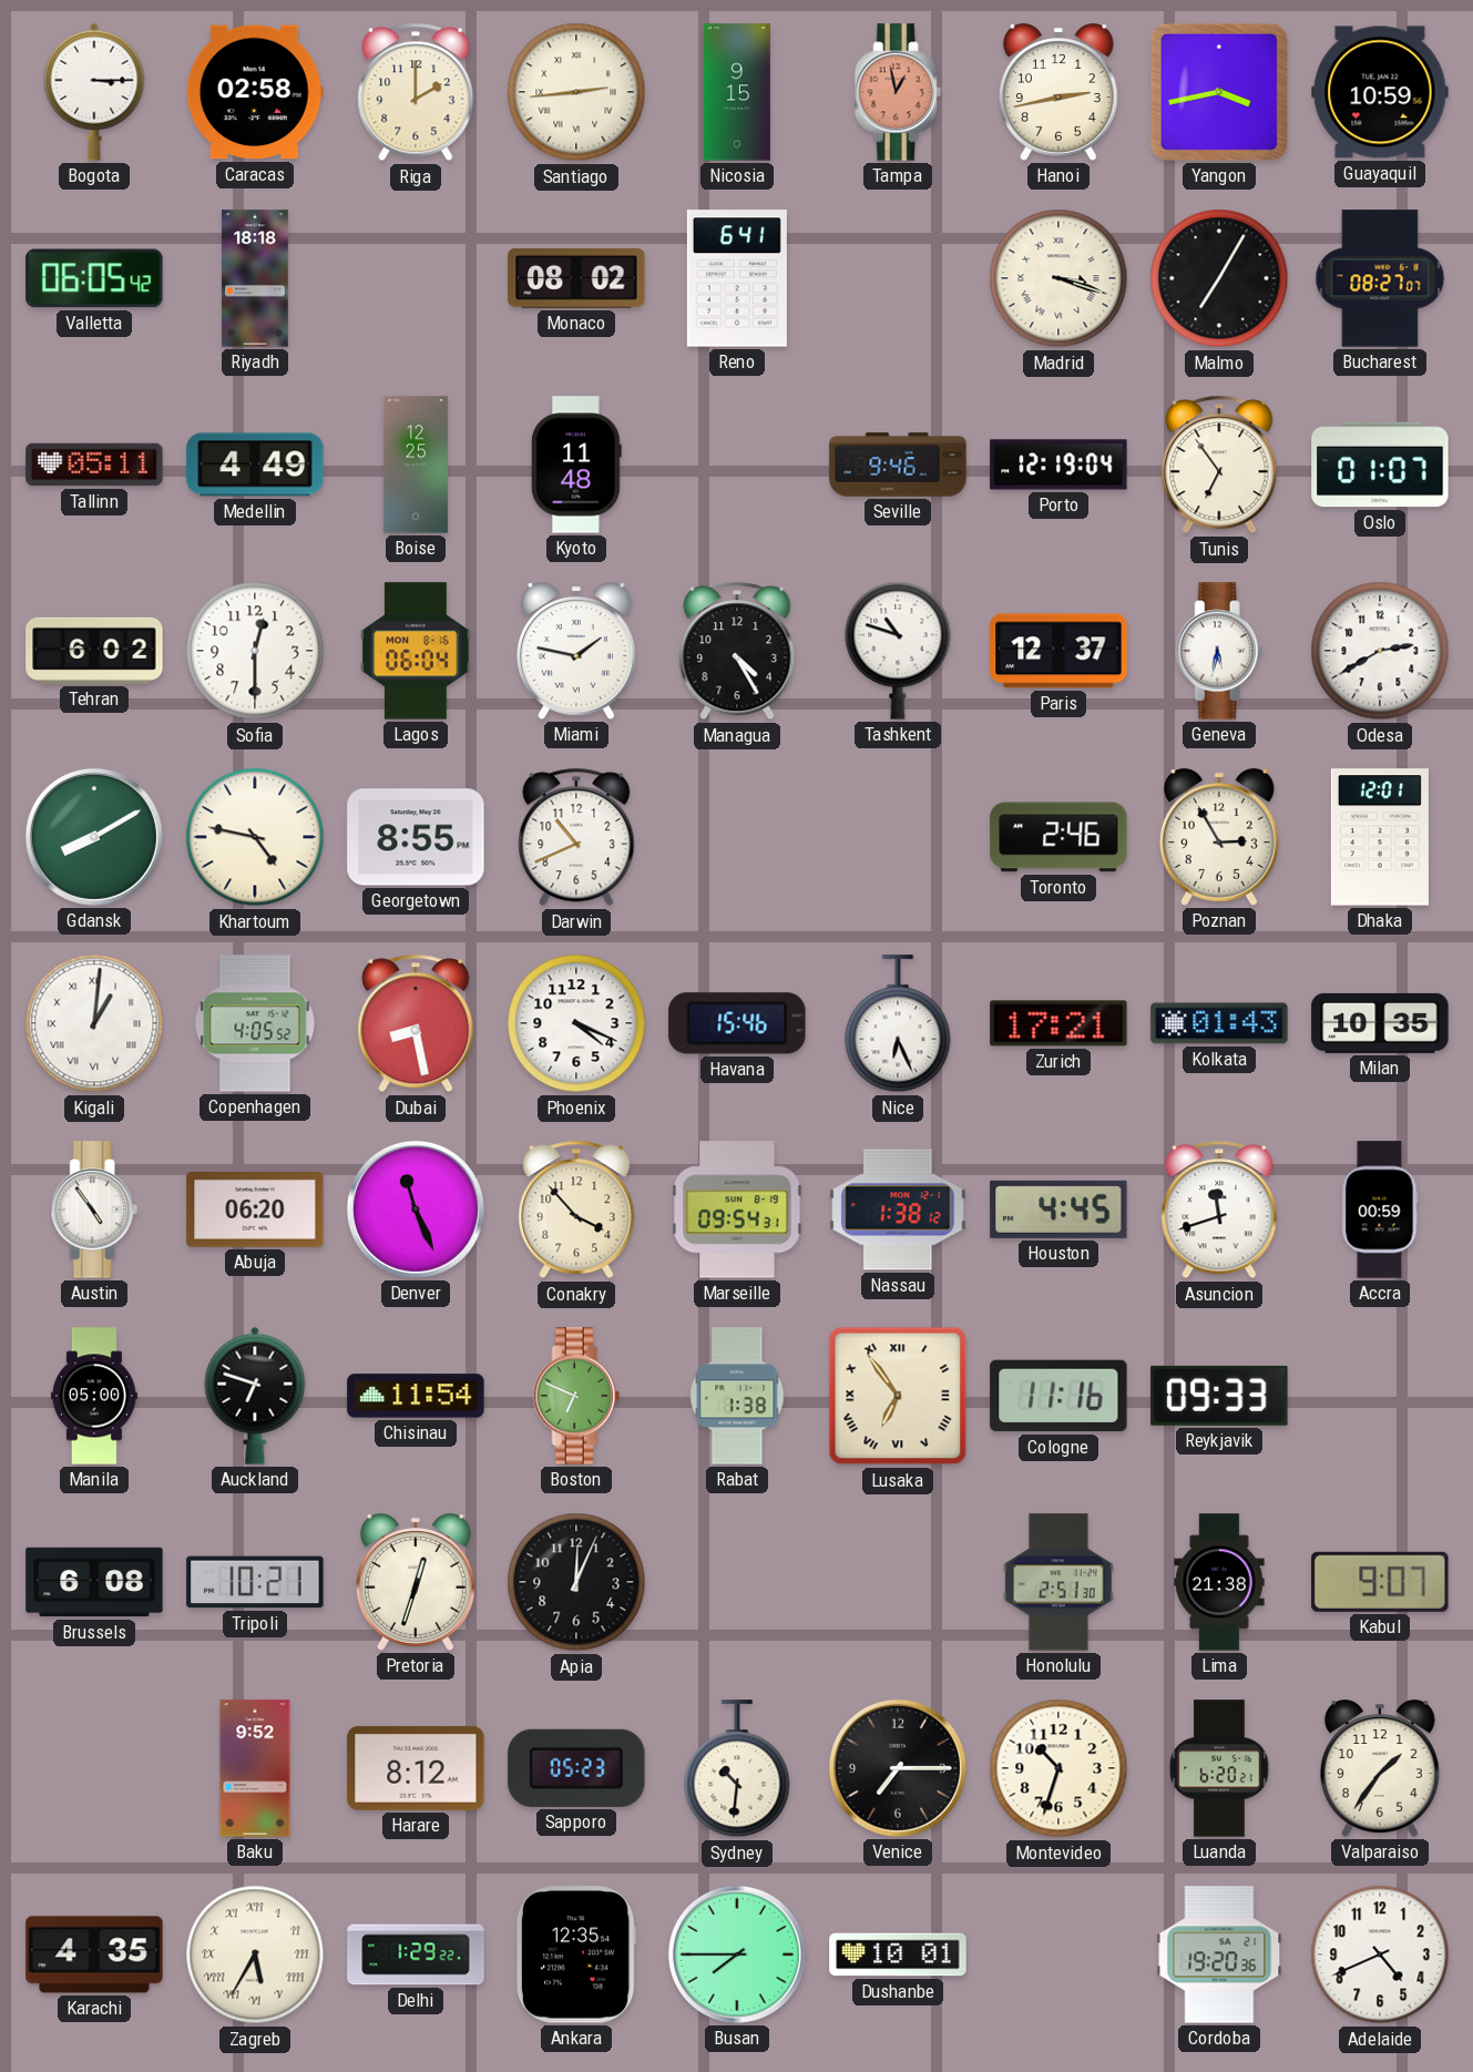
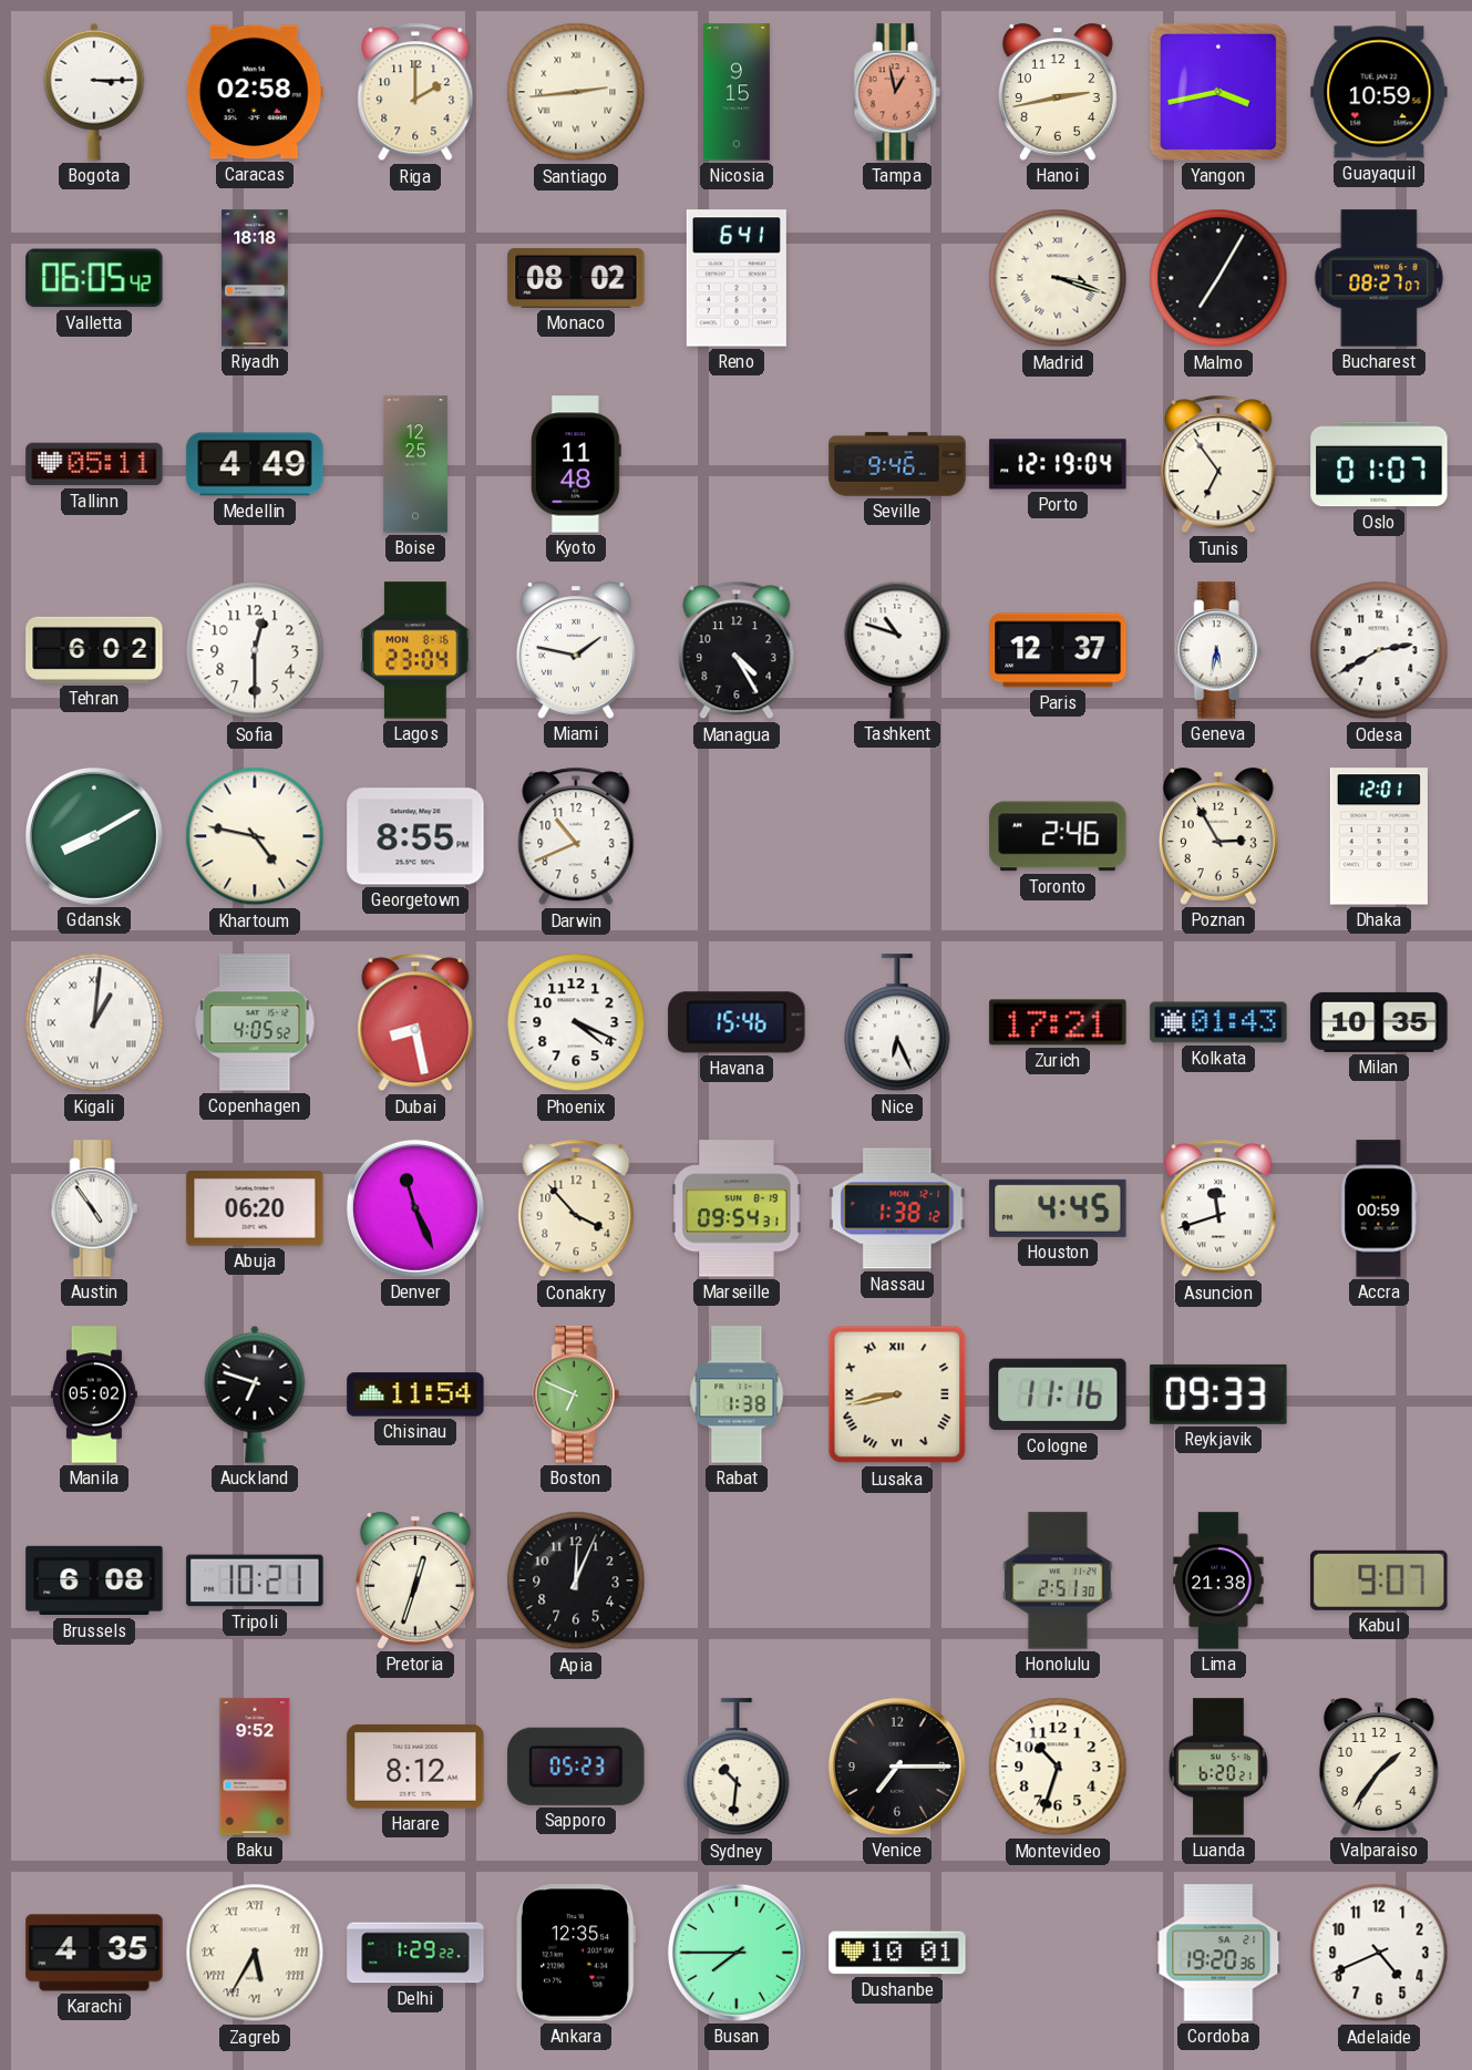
Lagos: 06:04 -> 23:04 (415, 650)
Manila: 05:00 -> 05:02 (94, 1394)
Lusaka: 6:54 -> 8:43 (897, 1394)
